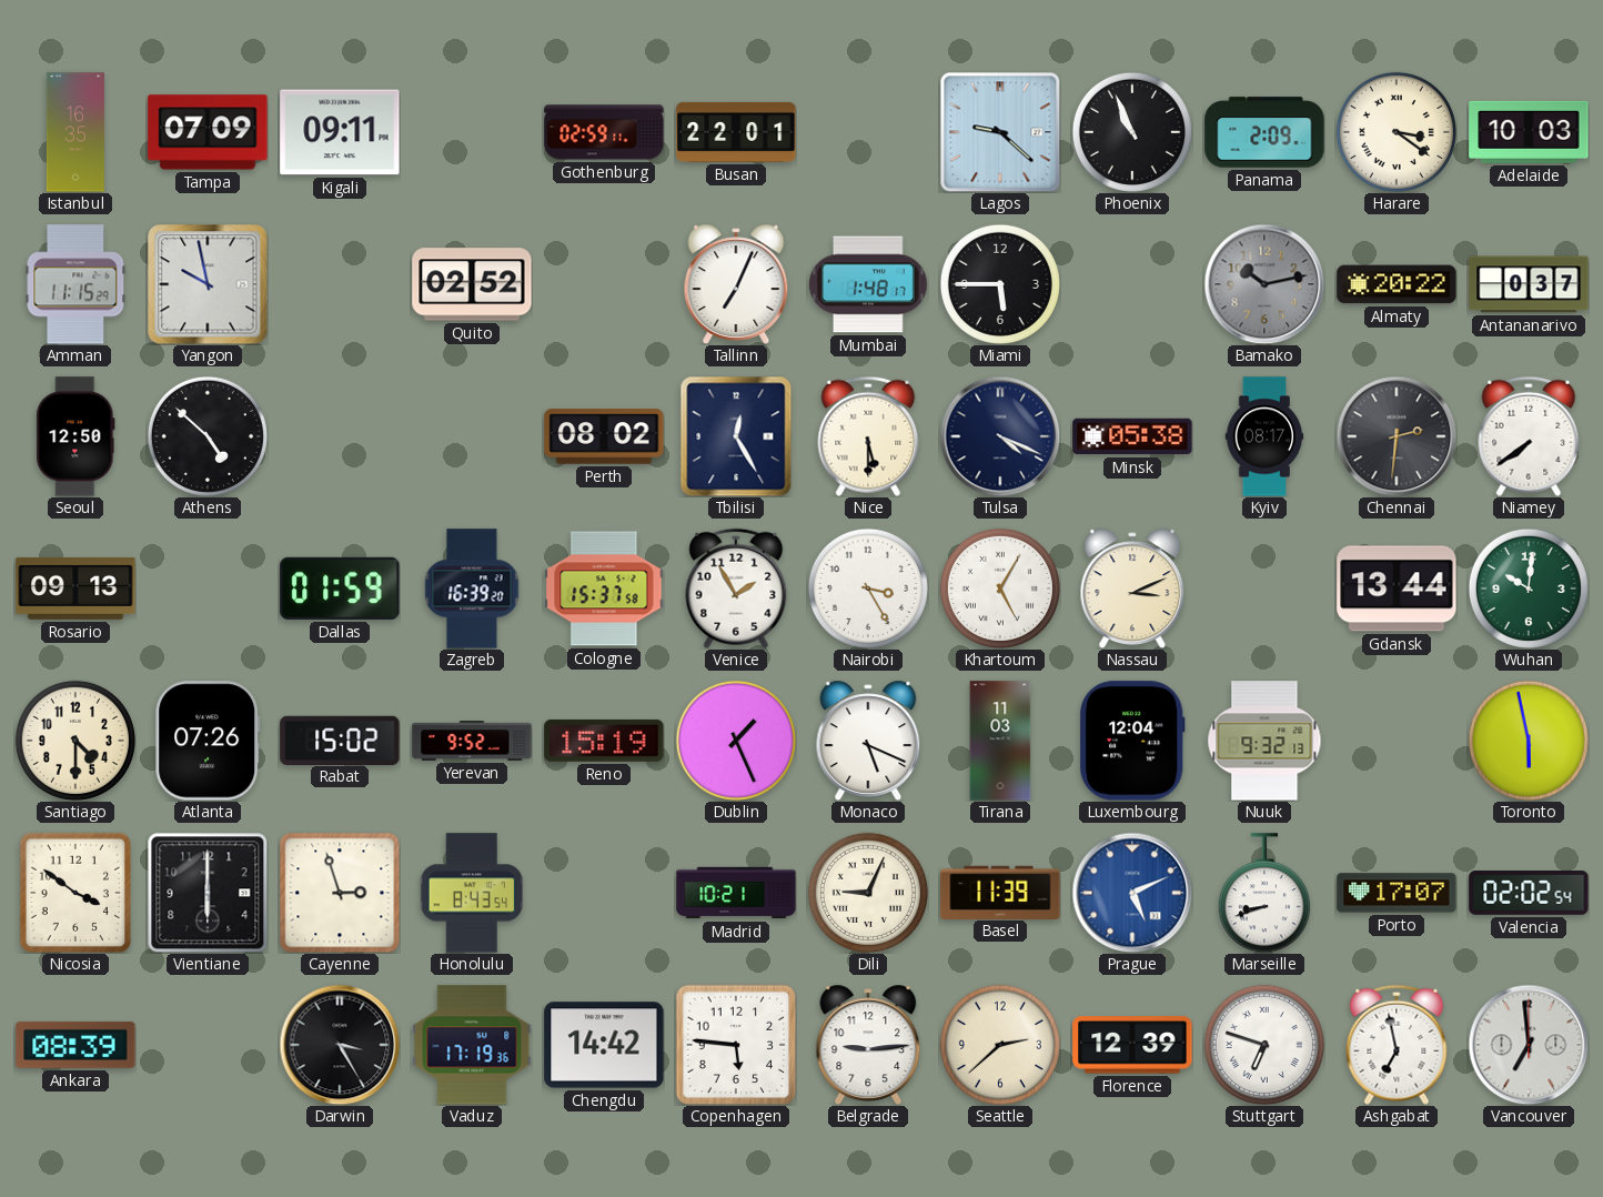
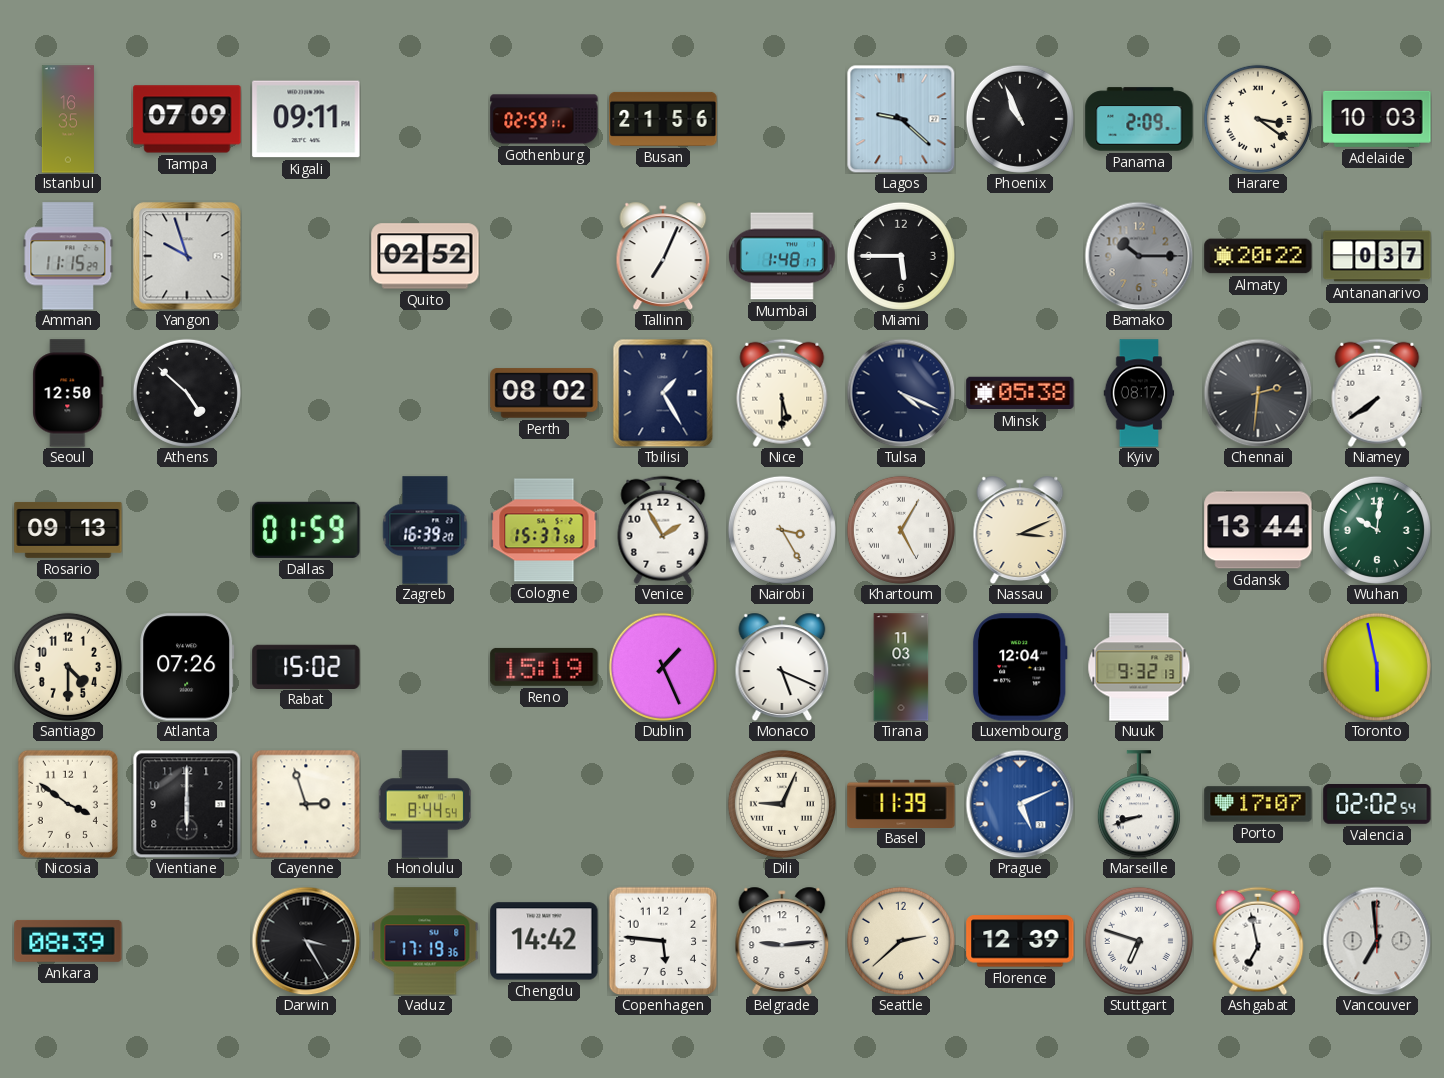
Busan: 22:01 -> 21:56 (663, 119)
Yangon: 9:58 -> 9:57 (187, 256)
Bamako: 10:13 -> 10:15 (1139, 256)
Tbilisi: 12:25 -> 1:25 (663, 393)
Yerevan: 9:52 -> none (472, 742)
Honolulu: 8:43 -> 8:44 (425, 804)
Madrid: 10:21 -> none (736, 893)
